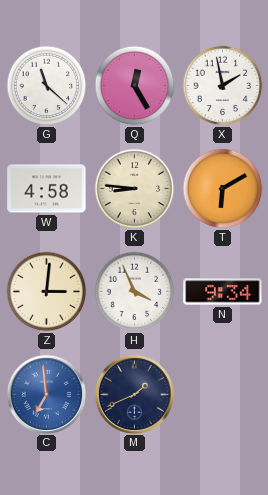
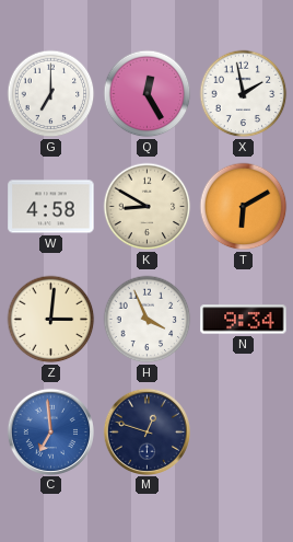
G: 11:22 -> 7:00 (51, 94)
K: 8:46 -> 8:50 (148, 207)
M: 1:41 -> 12:48 (146, 431)
